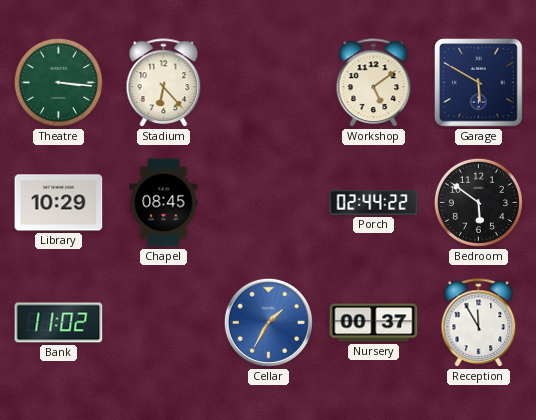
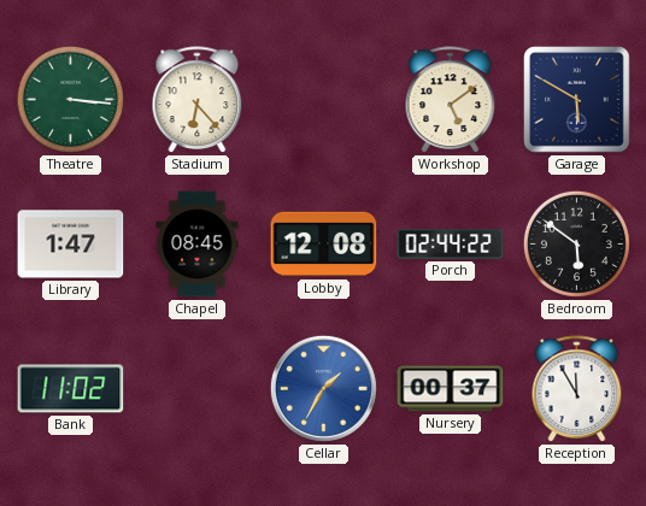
Library: 10:29 -> 1:47 (71, 245)
Lobby: none -> 12:08 (324, 245)
